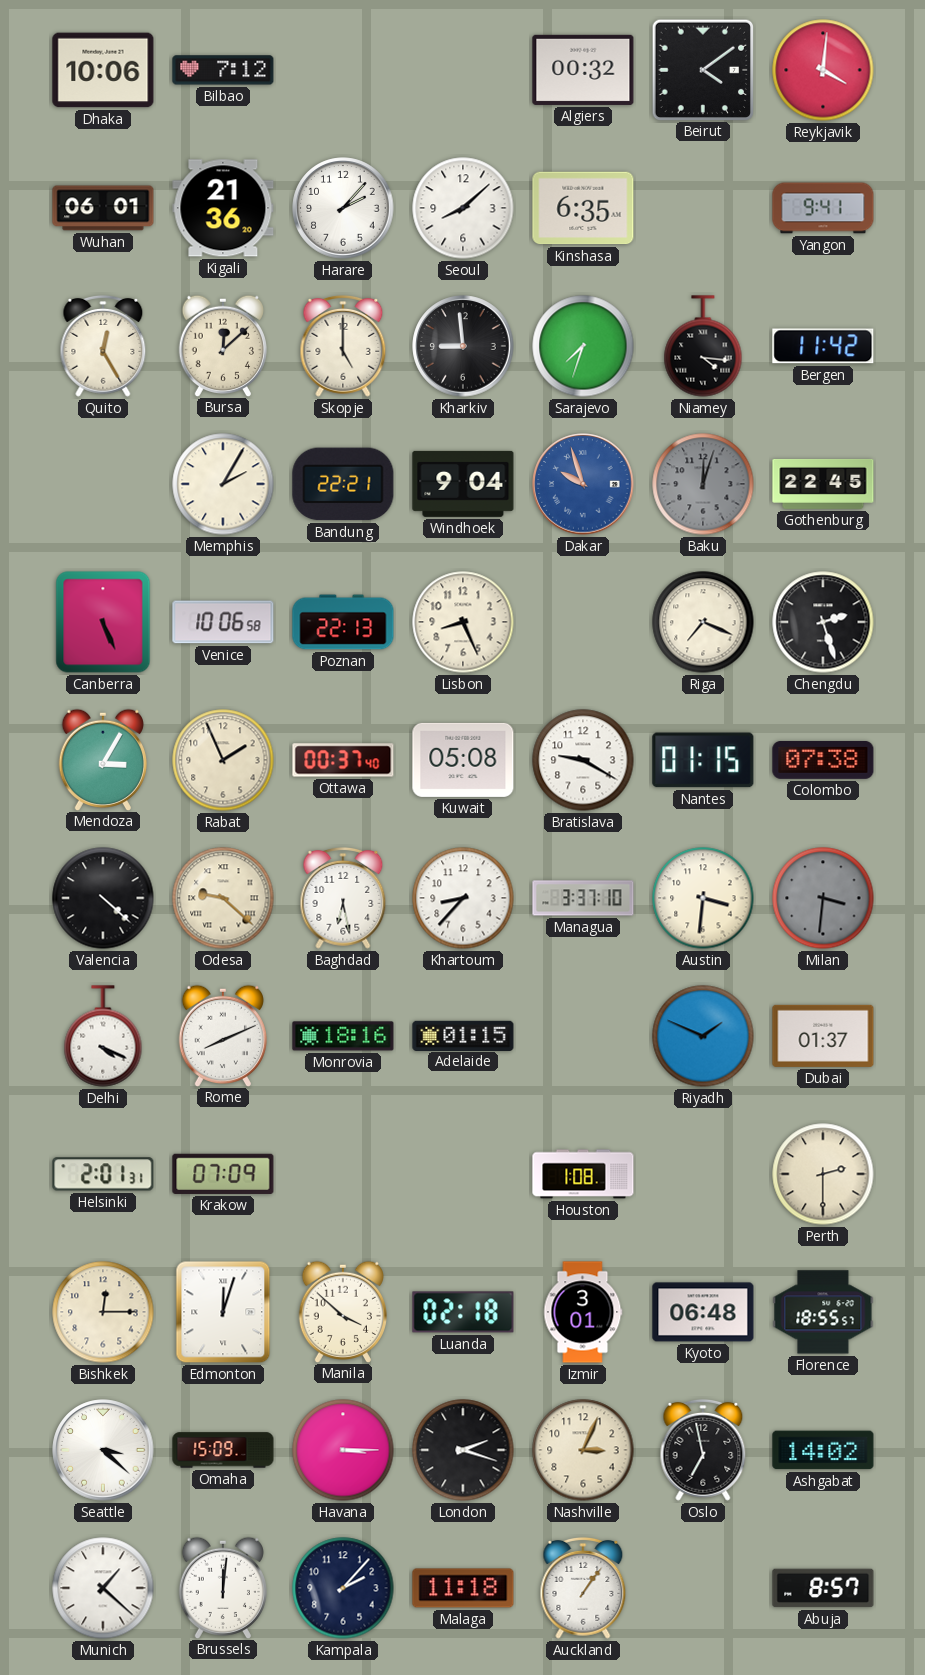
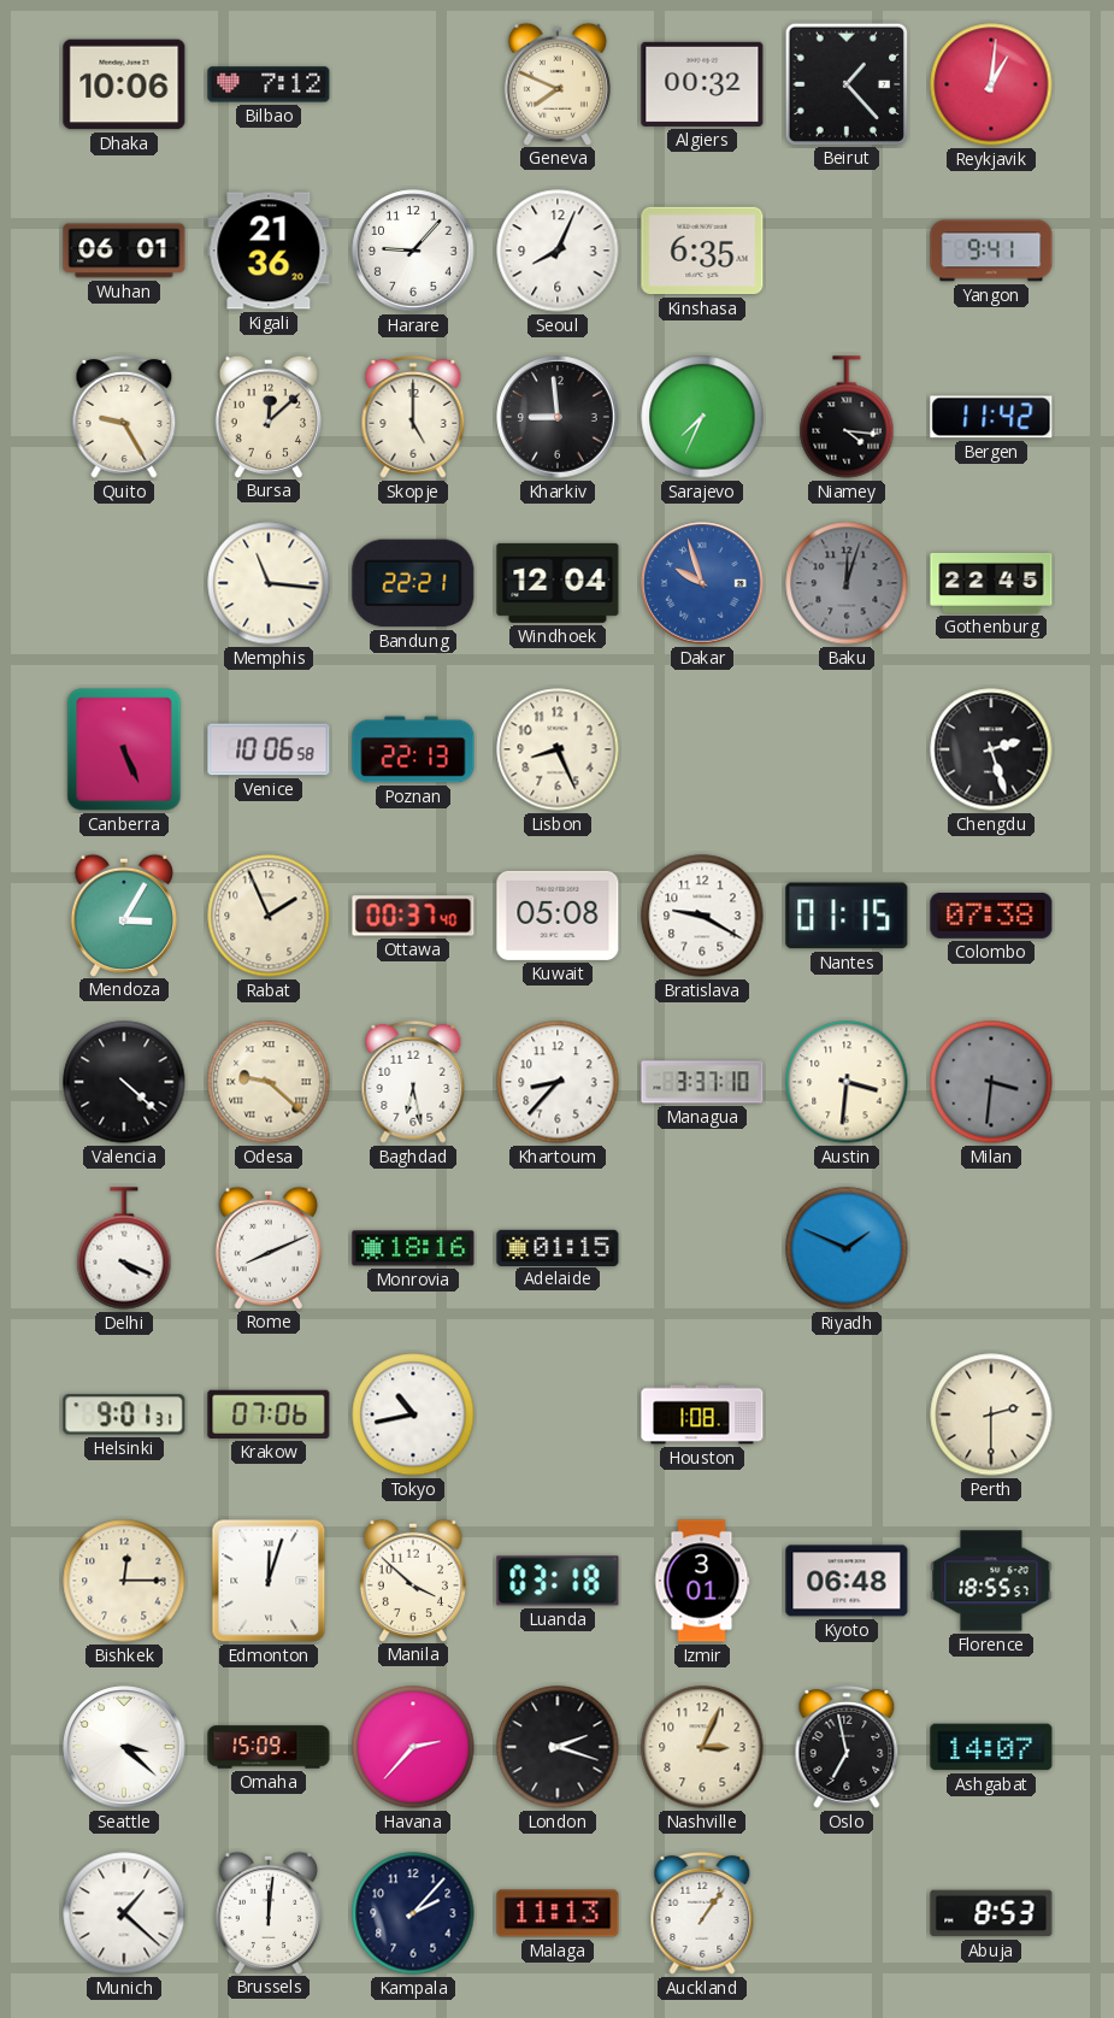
Geneva: none -> 7:49 (556, 83)
Beirut: 4:09 -> 1:23 (845, 83)
Reykjavik: 4:01 -> 1:01 (991, 84)
Harare: 2:07 -> 9:07 (413, 251)
Seoul: 8:08 -> 8:04 (558, 251)
Quito: 12:25 -> 9:25 (124, 417)
Sarajevo: 7:33 -> 7:34 (702, 417)
Memphis: 2:05 -> 11:16 (269, 583)
Windhoek: 9:04 -> 12:04 (558, 583)
Riga: 7:19 -> none (703, 622)
Dubai: 01:37 -> none (823, 1036)
Helsinki: 2:01 -> 9:01 (124, 1414)
Krakow: 07:09 -> 07:06 (269, 1414)
Tokyo: none -> 10:43 (413, 1414)
Luanda: 02:18 -> 03:18 (558, 1581)
Havana: 3:15 -> 2:37 (413, 1747)
Ashgabat: 14:02 -> 14:07 (991, 1747)
Malaga: 11:18 -> 11:13 (558, 1913)
Abuja: 8:57 -> 8:53 (991, 1913)
